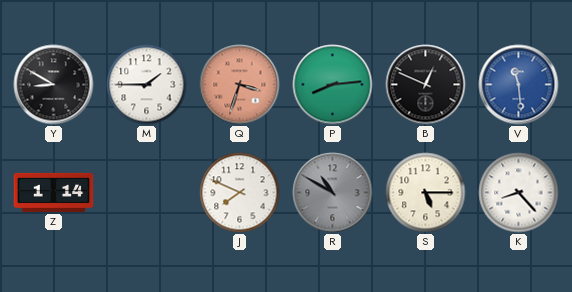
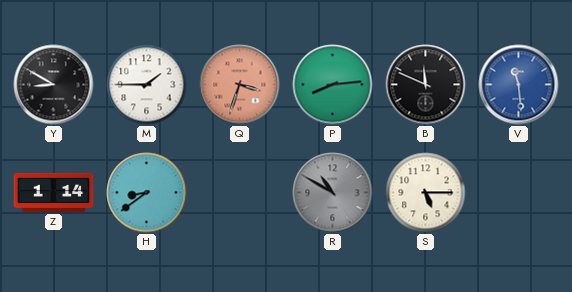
B: 12:49 -> 11:49 (426, 85)
H: none -> 8:39 (147, 193)
J: 7:49 -> none (240, 193)
K: 8:23 -> none (519, 193)
